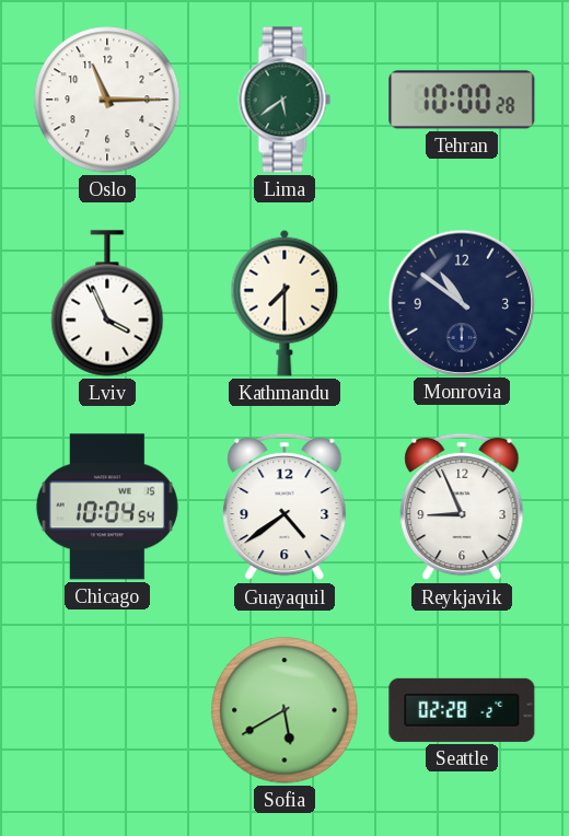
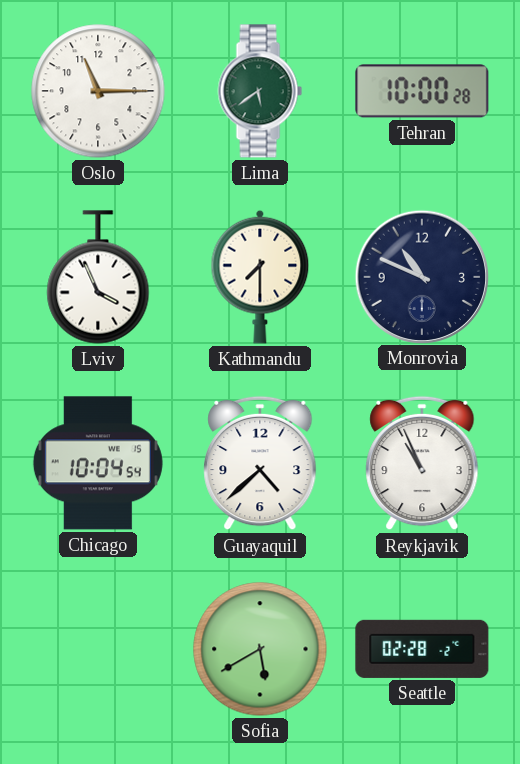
Monrovia: 10:51 -> 10:49 (421, 276)
Guayaquil: 4:39 -> 4:38 (260, 463)
Reykjavik: 8:56 -> 10:56 (422, 463)
